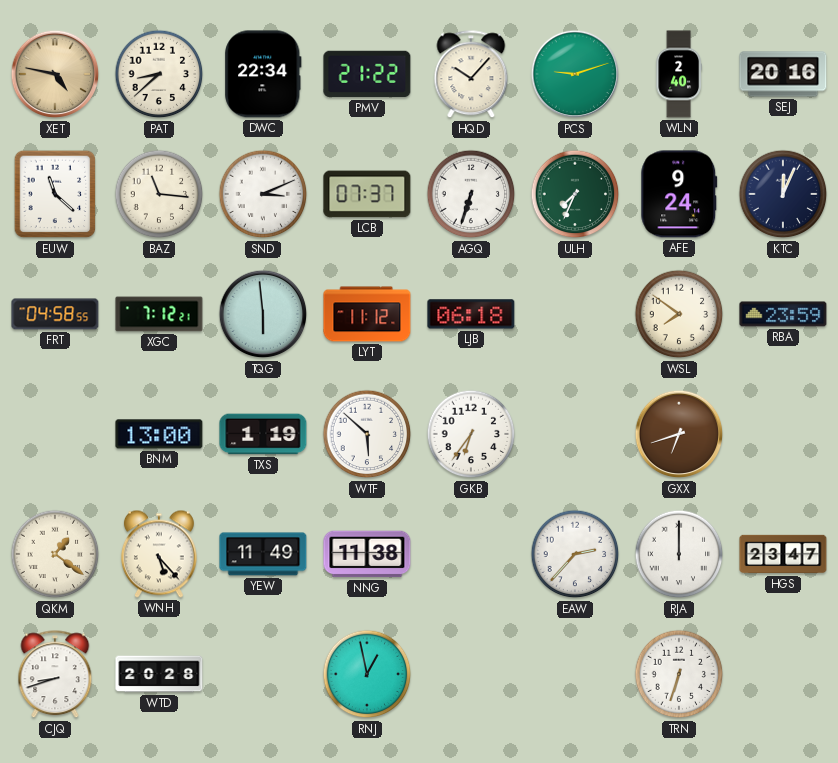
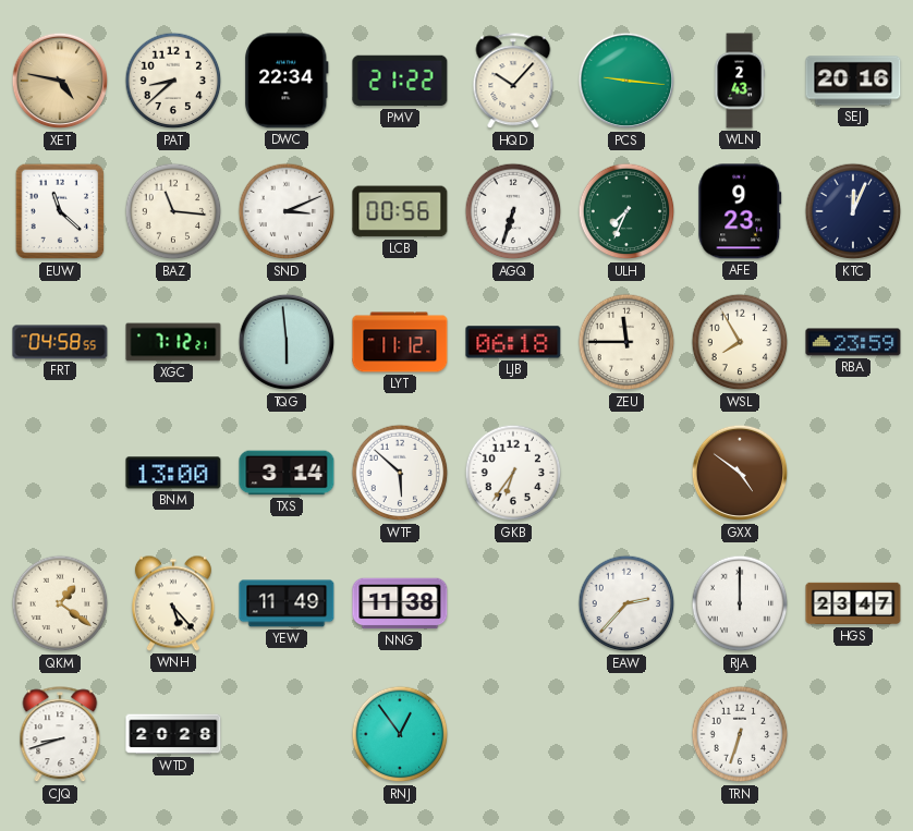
PCS: 9:12 -> 9:16 (626, 81)
WLN: 2:40 -> 2:43 (740, 81)
LCB: 07:37 -> 00:56 (400, 211)
AFE: 9:24 -> 9:23 (740, 211)
ZEU: none -> 11:45 (626, 342)
WSL: 7:51 -> 7:55 (740, 342)
TXS: 1:19 -> 3:14 (287, 473)
GXX: 6:42 -> 4:51 (740, 473)
RNJ: 12:58 -> 12:54 (400, 734)
